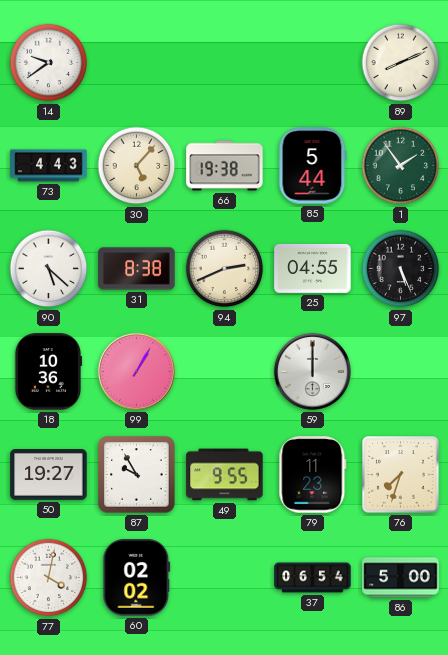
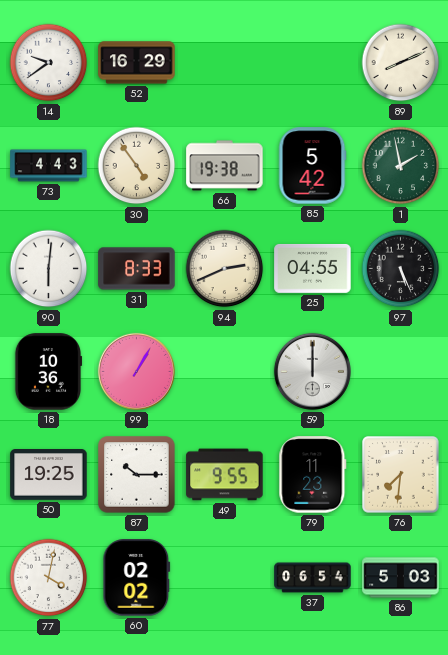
52: none -> 16:29 (137, 63)
30: 5:07 -> 4:54 (137, 166)
85: 5:44 -> 5:42 (312, 166)
1: 1:54 -> 1:58 (401, 166)
90: 5:22 -> 6:01 (49, 269)
31: 8:38 -> 8:33 (137, 269)
50: 19:27 -> 19:25 (49, 475)
87: 9:55 -> 10:15 (137, 475)
76: 7:33 -> 7:31 (401, 475)
86: 5:00 -> 5:03 (401, 578)
